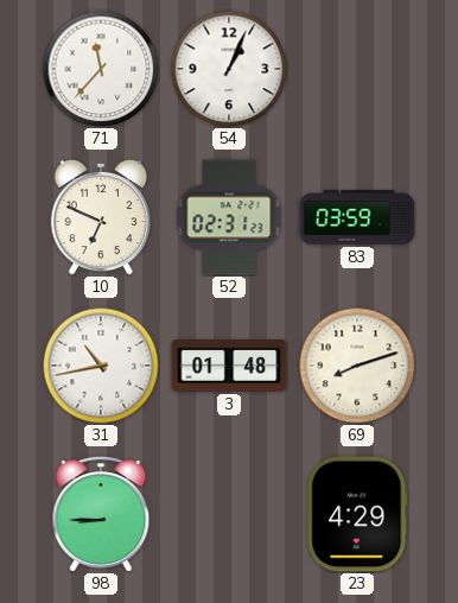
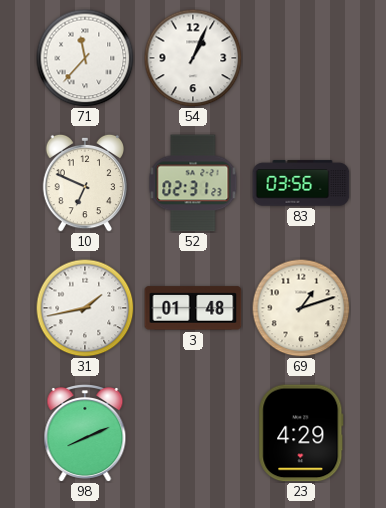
83: 03:59 -> 03:56 (301, 183)
31: 10:43 -> 1:43 (85, 308)
69: 8:12 -> 1:12 (301, 308)
98: 8:45 -> 8:11 (85, 434)
